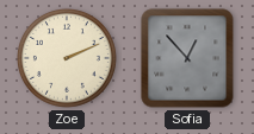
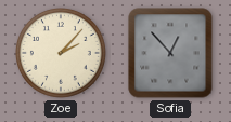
Zoe: 2:11 -> 2:07 (61, 53)
